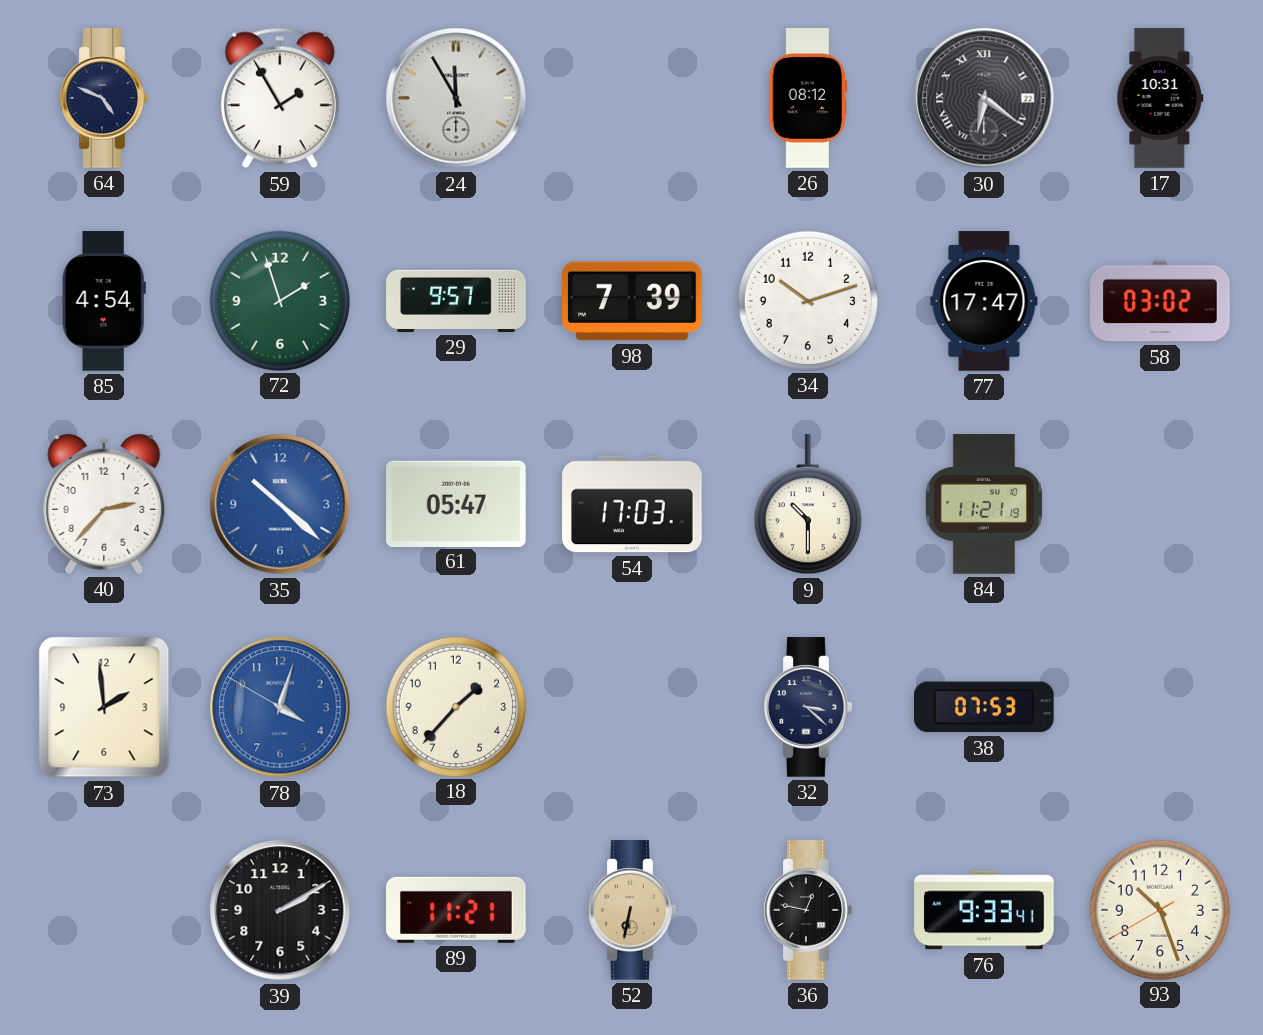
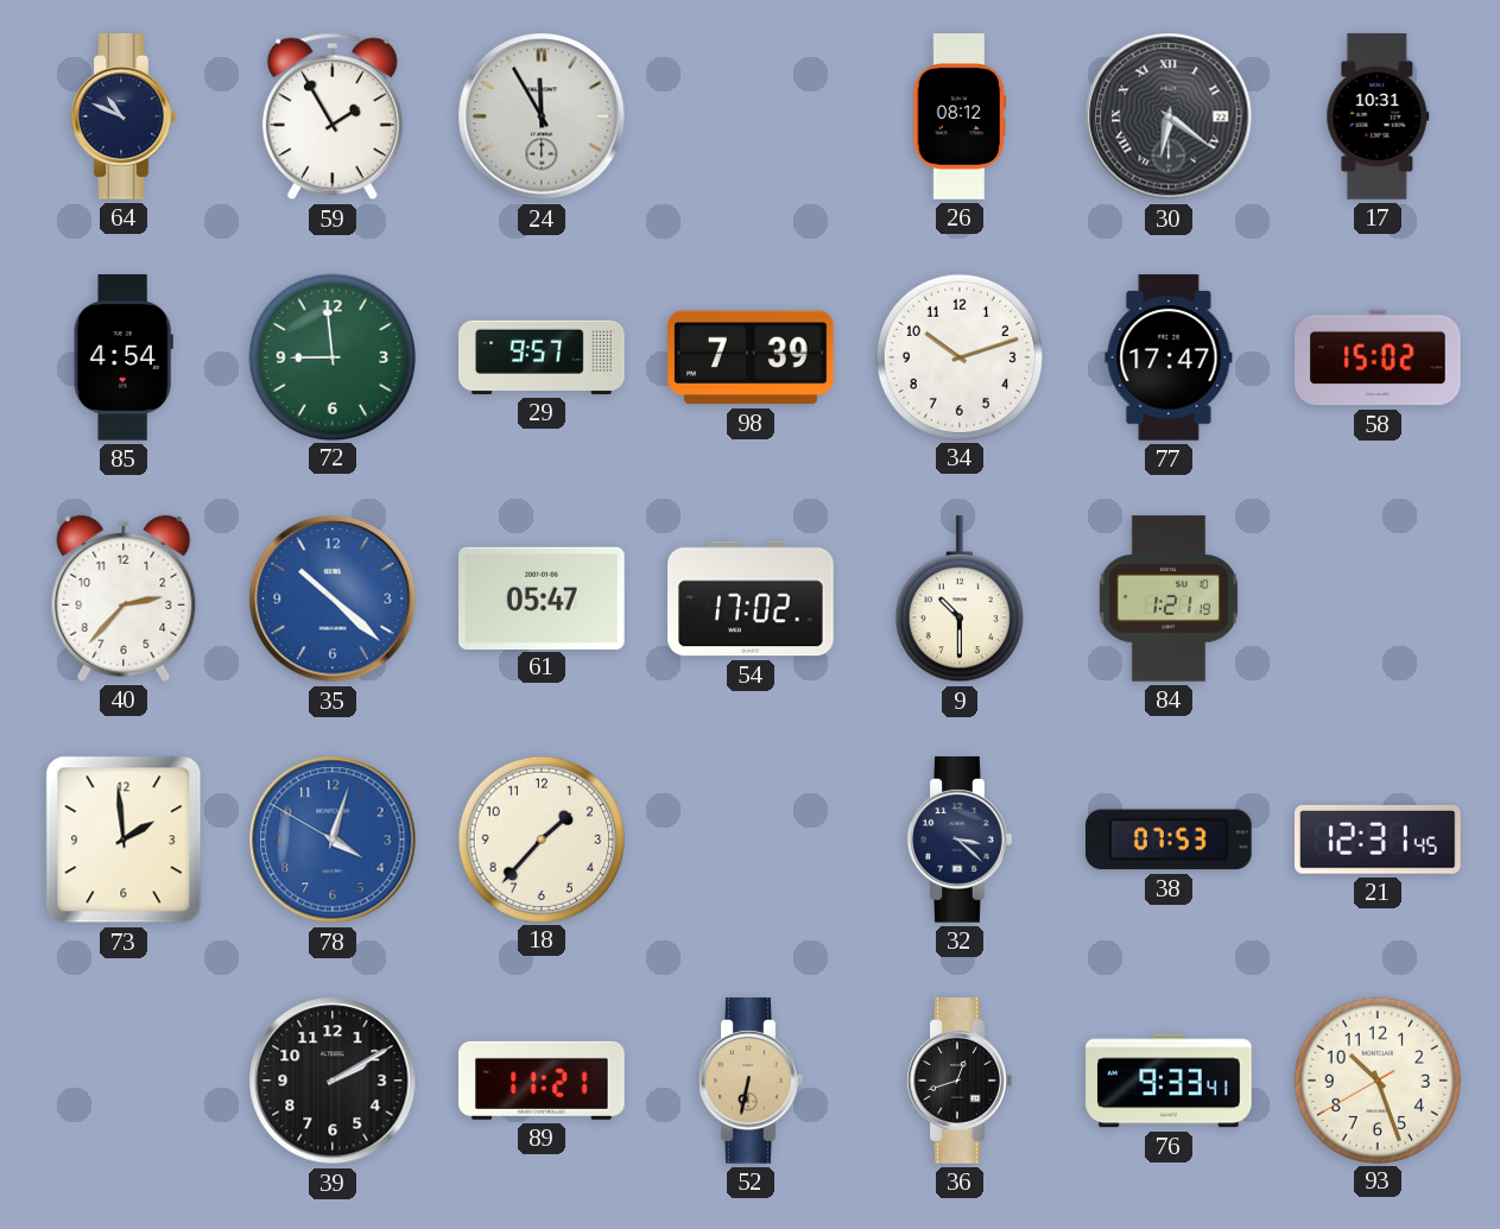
64: 4:49 -> 10:49 (124, 116)
72: 1:57 -> 8:59 (331, 356)
58: 03:02 -> 15:02 (1378, 357)
54: 17:03 -> 17:02 (751, 598)
84: 11:21 -> 1:21 (1169, 598)
21: none -> 12:31 (1379, 840)
36: 12:47 -> 12:42 (960, 1081)
